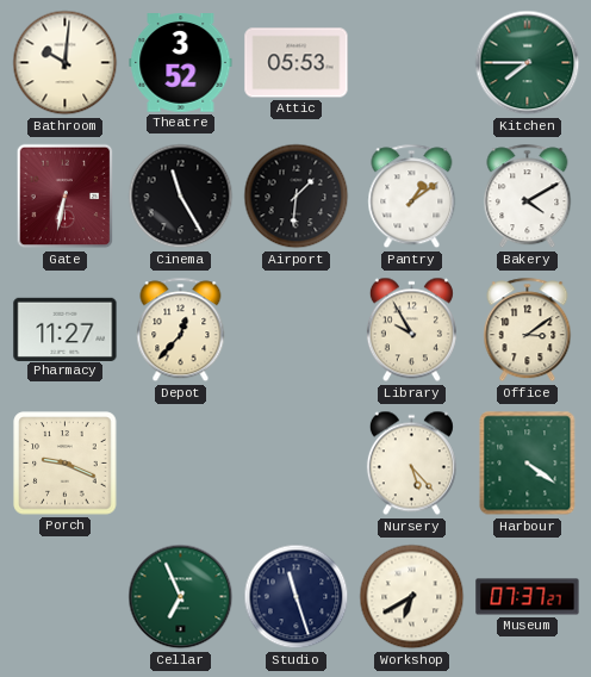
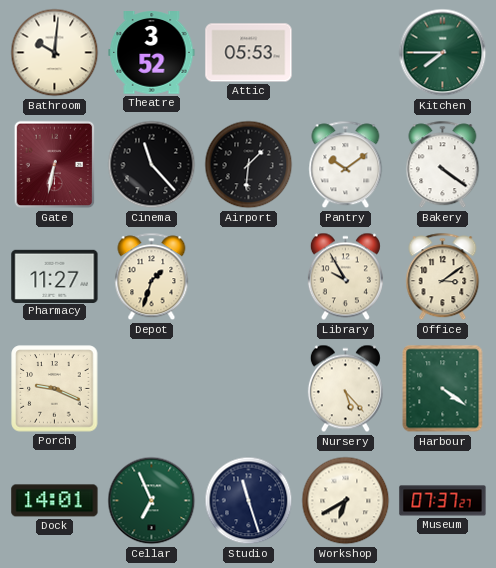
Cinema: 11:25 -> 11:23 (152, 165)
Pantry: 1:09 -> 10:09 (346, 165)
Bakery: 4:10 -> 4:21 (443, 165)
Depot: 12:37 -> 1:33 (152, 277)
Dock: none -> 14:01 (55, 501)
